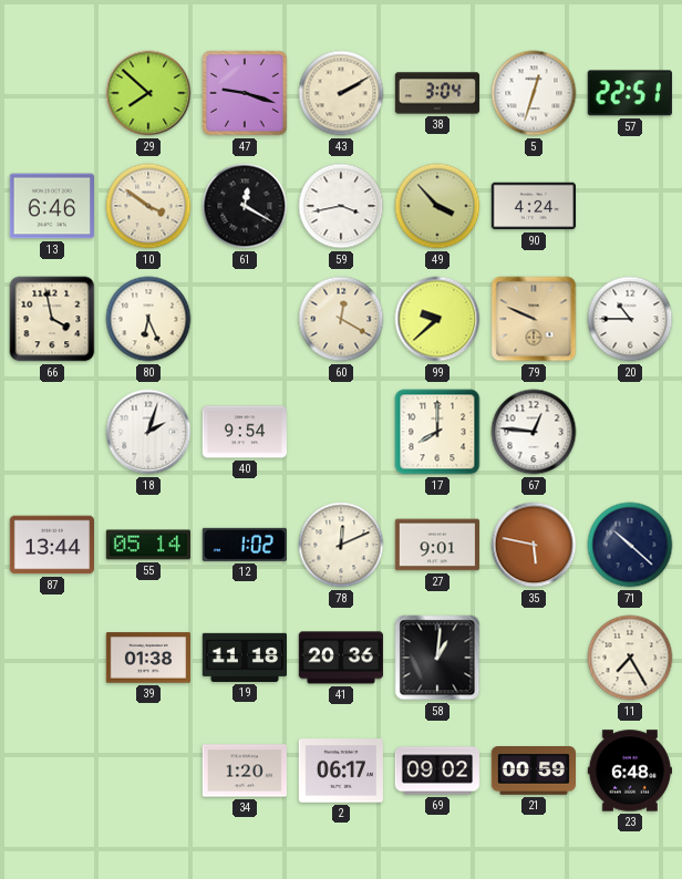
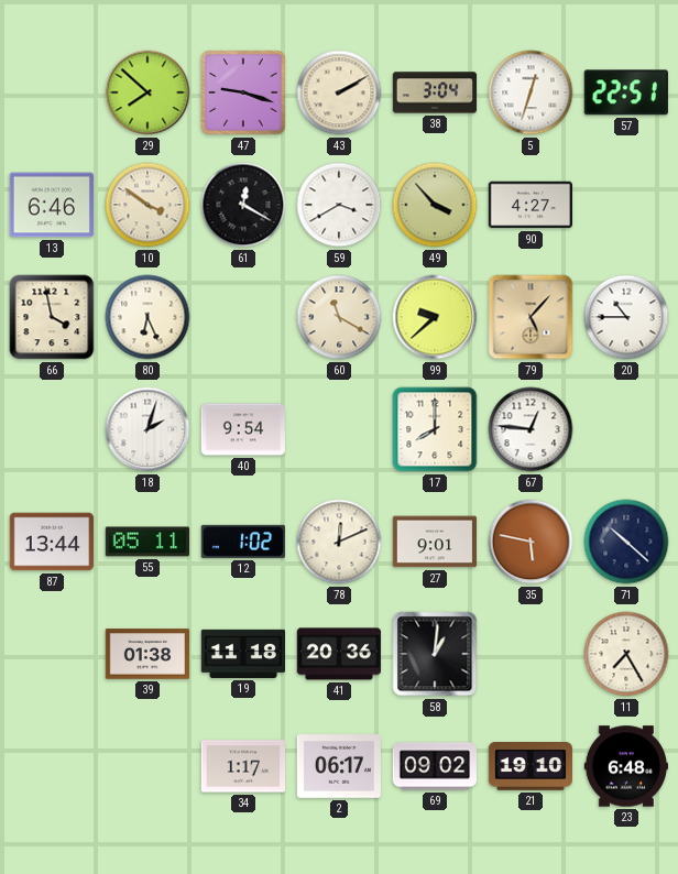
59: 3:43 -> 3:40 (339, 205)
90: 4:24 -> 4:27 (529, 205)
60: 12:20 -> 11:20 (339, 317)
79: 9:49 -> 5:07 (531, 317)
55: 05:14 -> 05:11 (146, 542)
34: 1:20 -> 1:17 (242, 766)
21: 00:59 -> 19:10 (529, 767)
